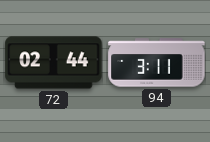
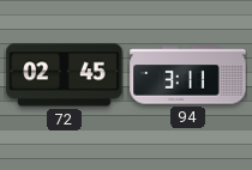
72: 02:44 -> 02:45 (65, 75)
